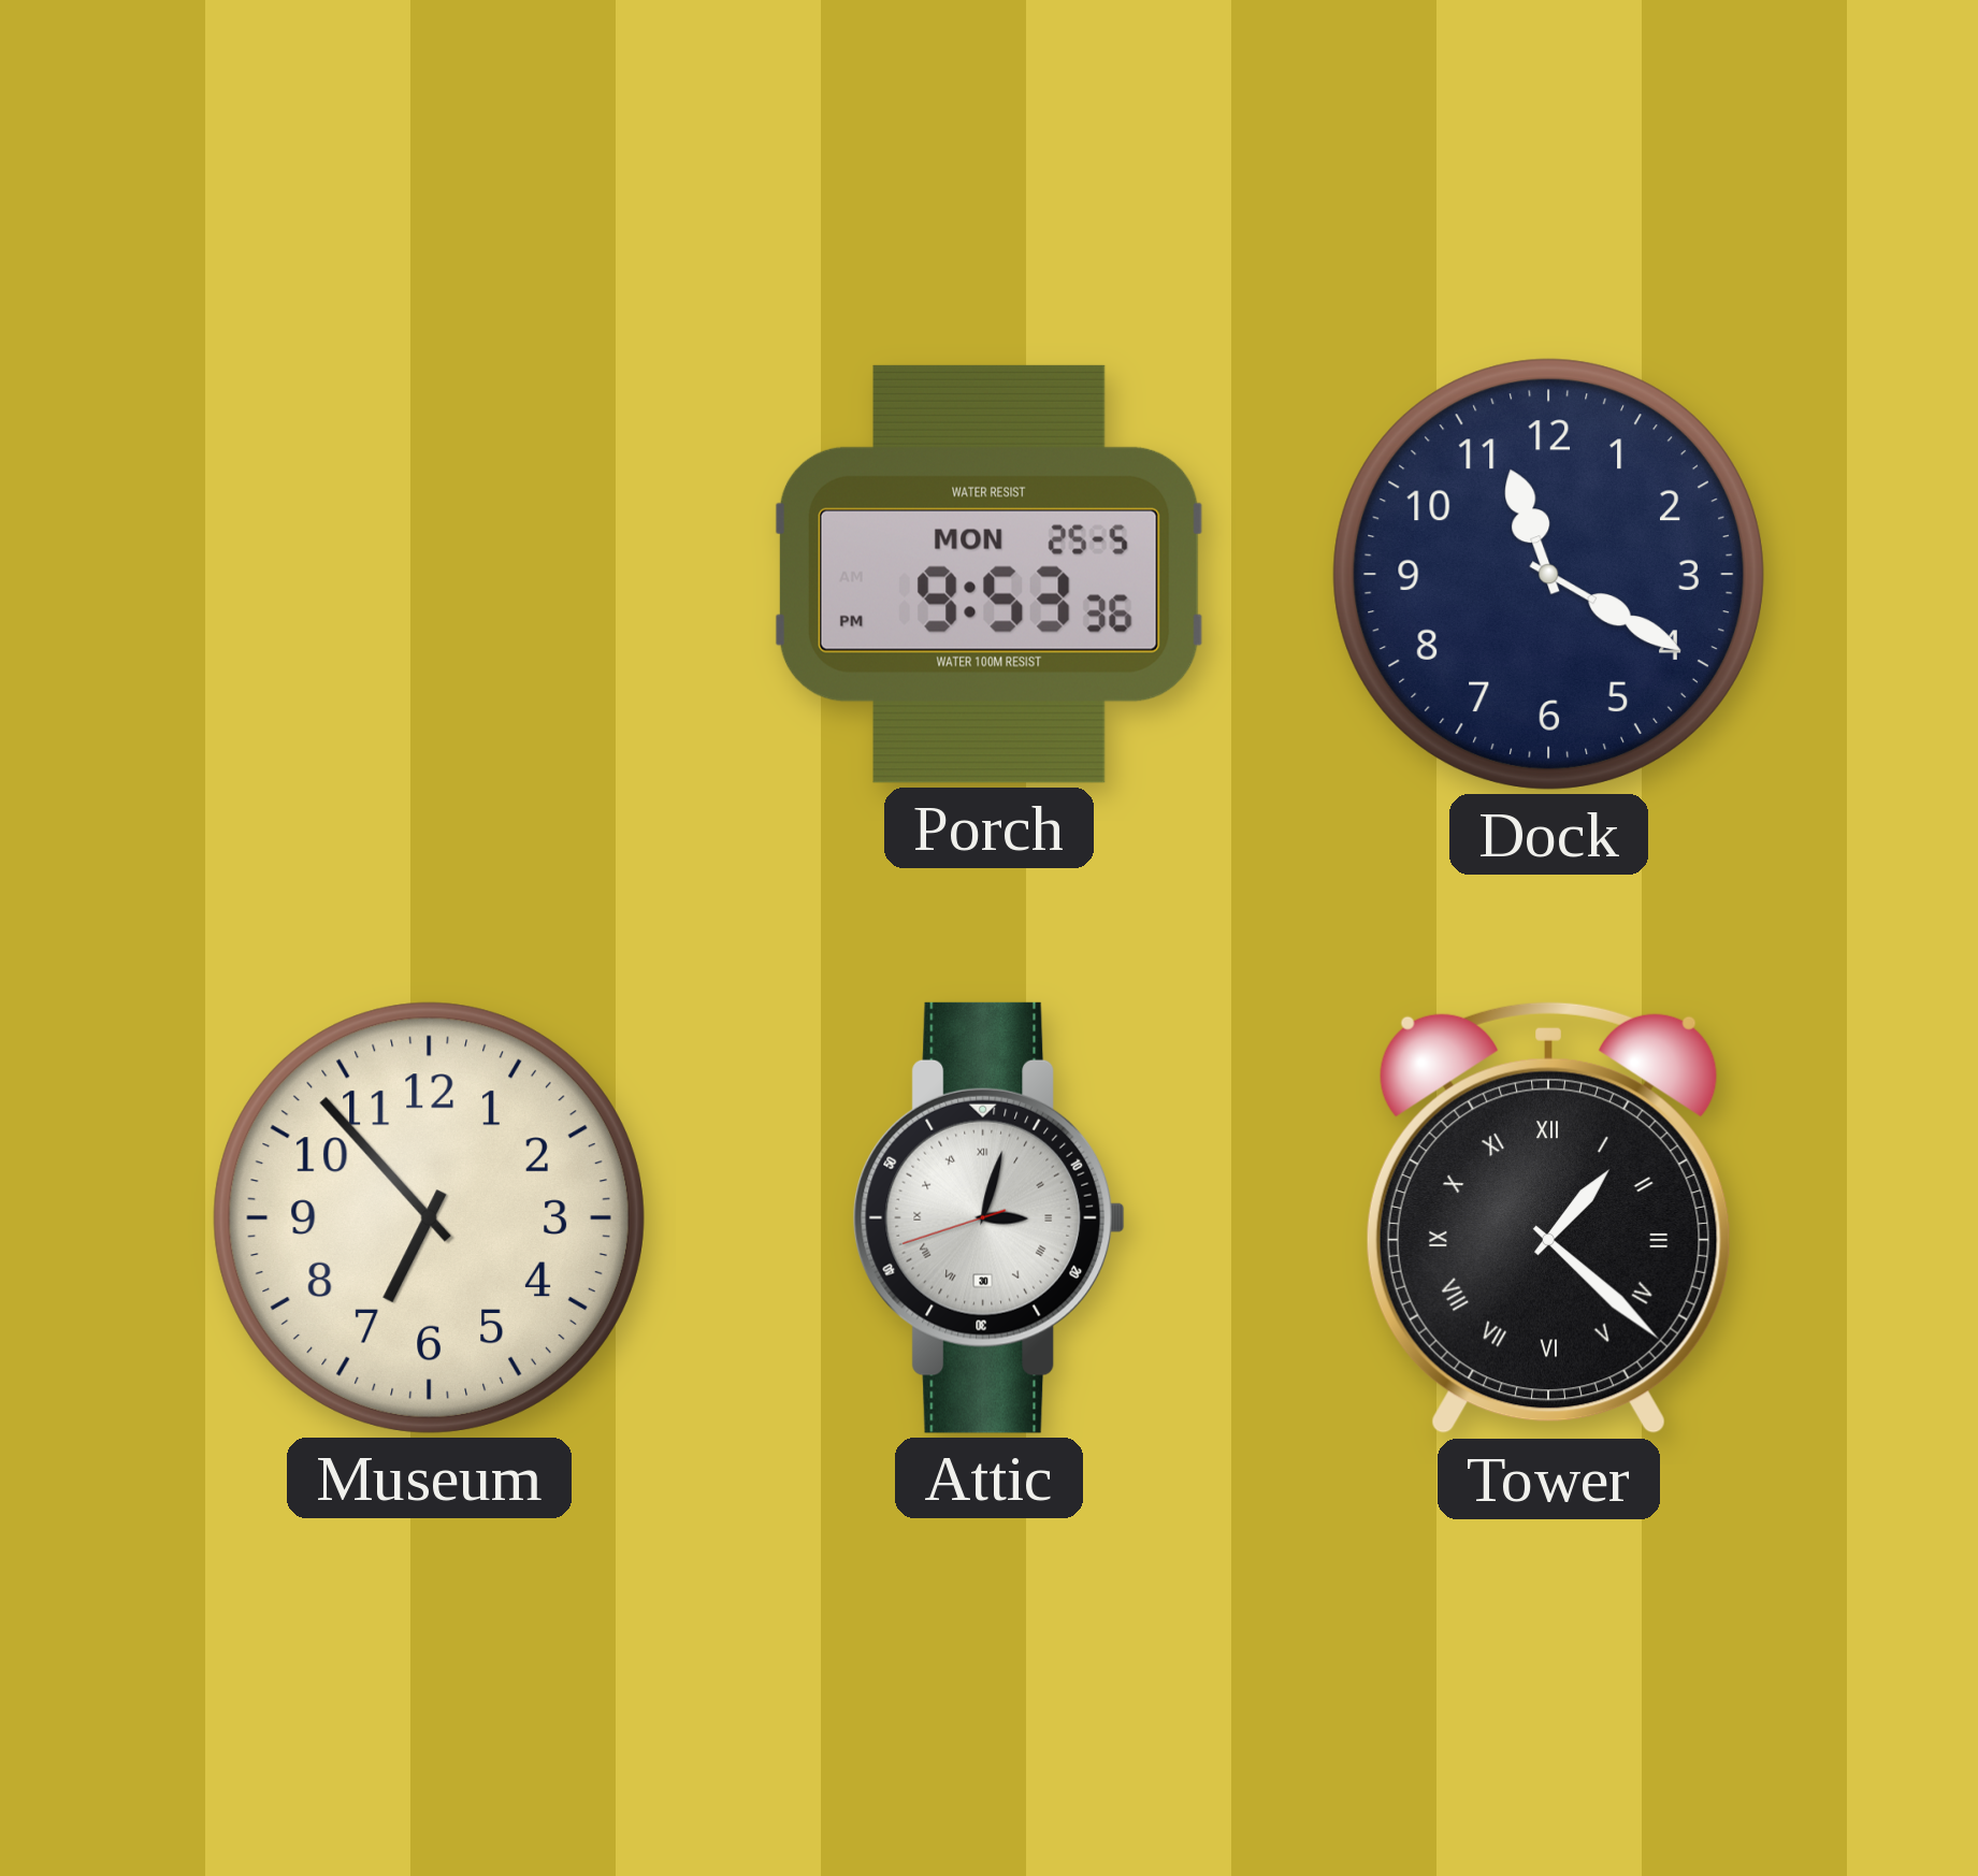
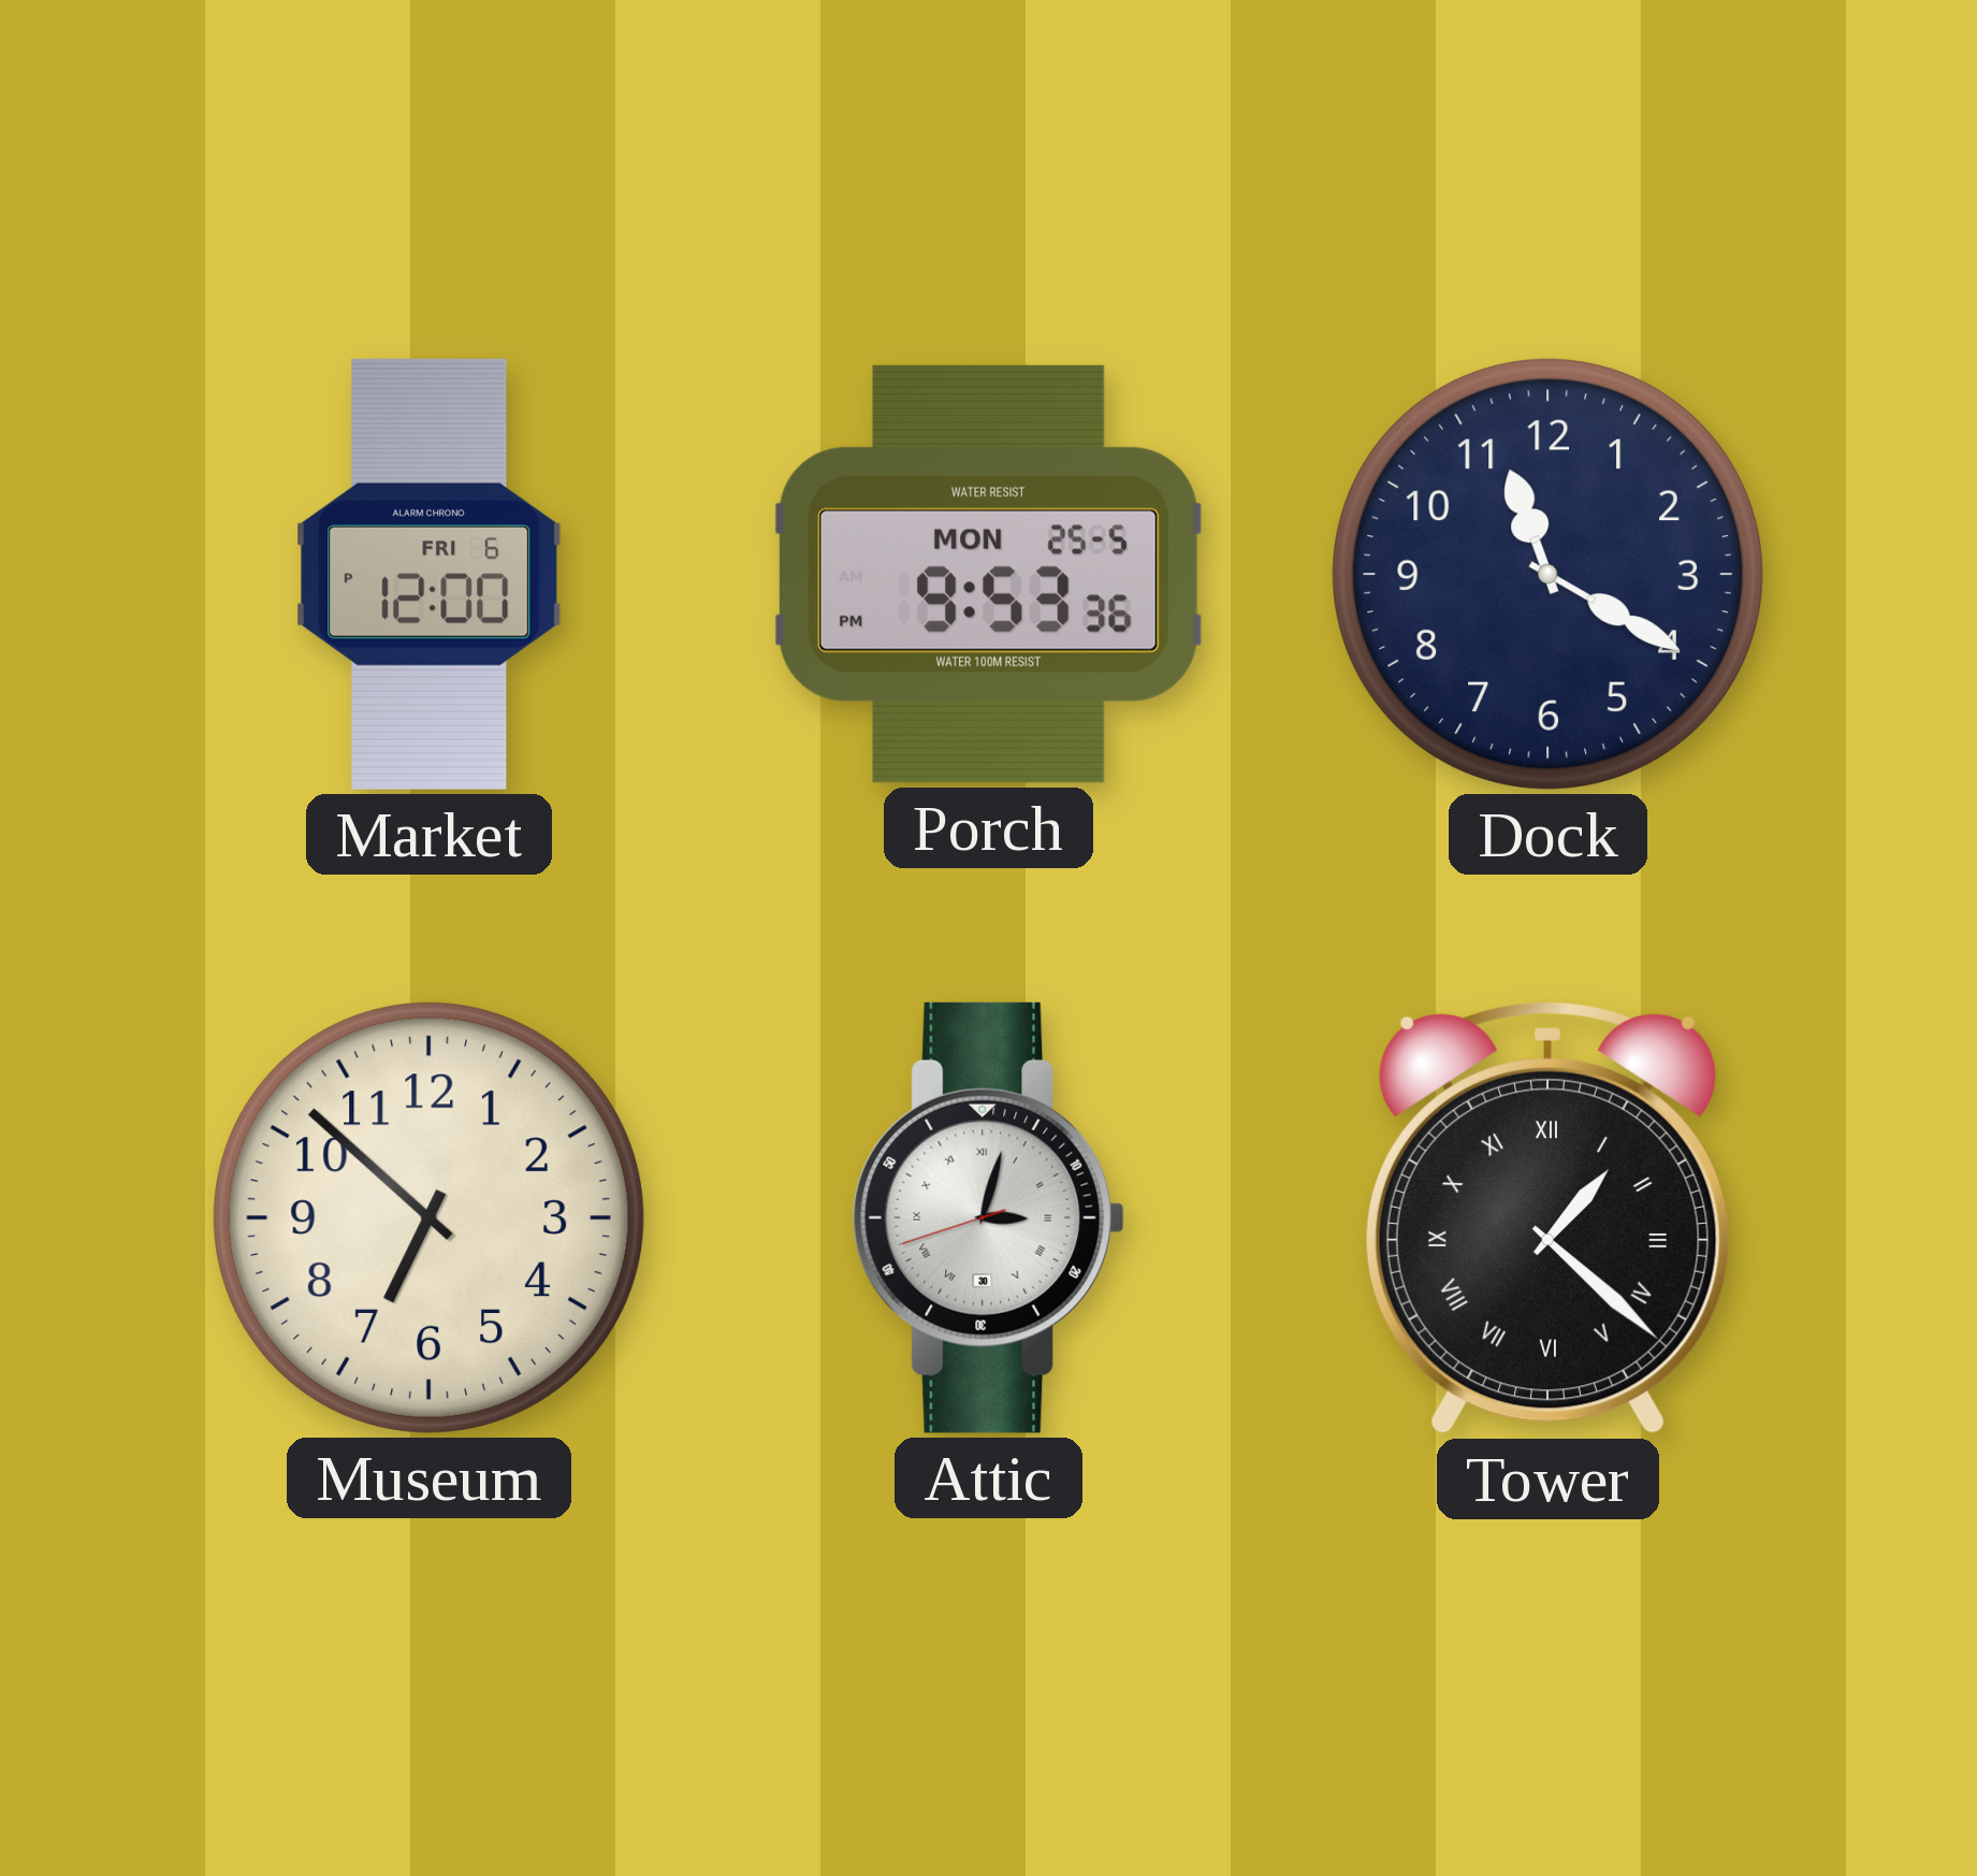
Market: none -> 12:00 (430, 574)
Museum: 6:53 -> 6:52 (428, 1217)
